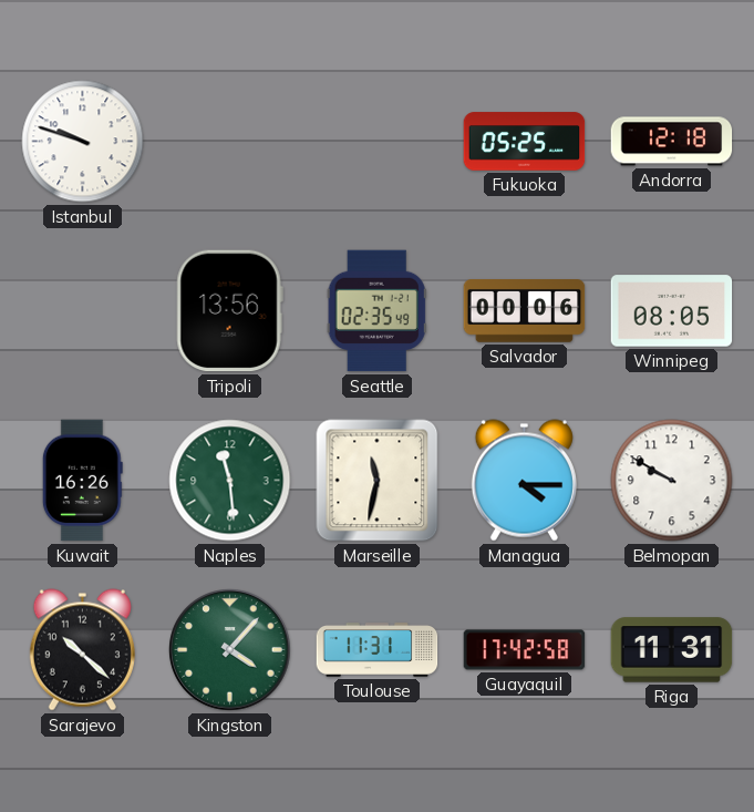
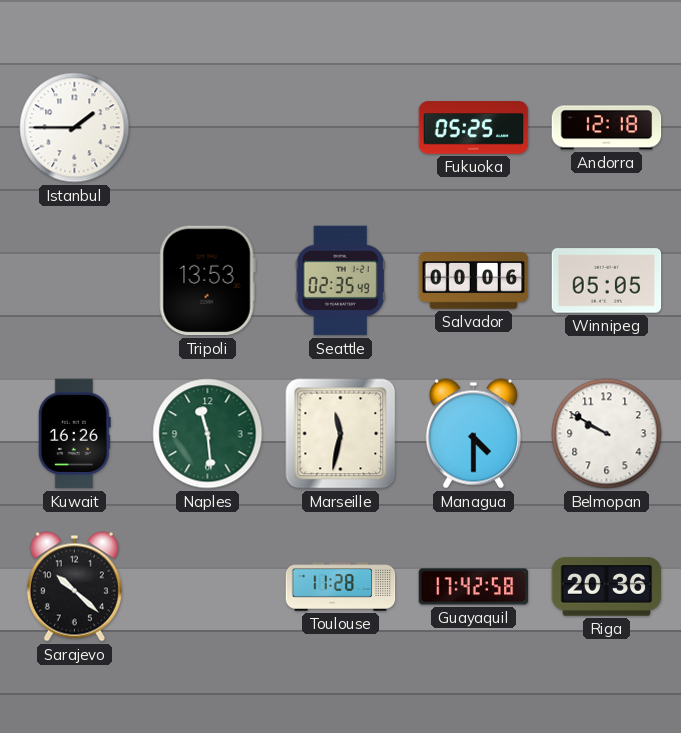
Istanbul: 9:48 -> 1:45 (75, 128)
Tripoli: 13:56 -> 13:53 (207, 281)
Winnipeg: 08:05 -> 05:05 (607, 281)
Managua: 4:15 -> 4:30 (473, 434)
Kingston: 4:07 -> none (230, 650)
Toulouse: 11:31 -> 11:28 (341, 587)
Riga: 11:31 -> 20:36 (607, 587)
